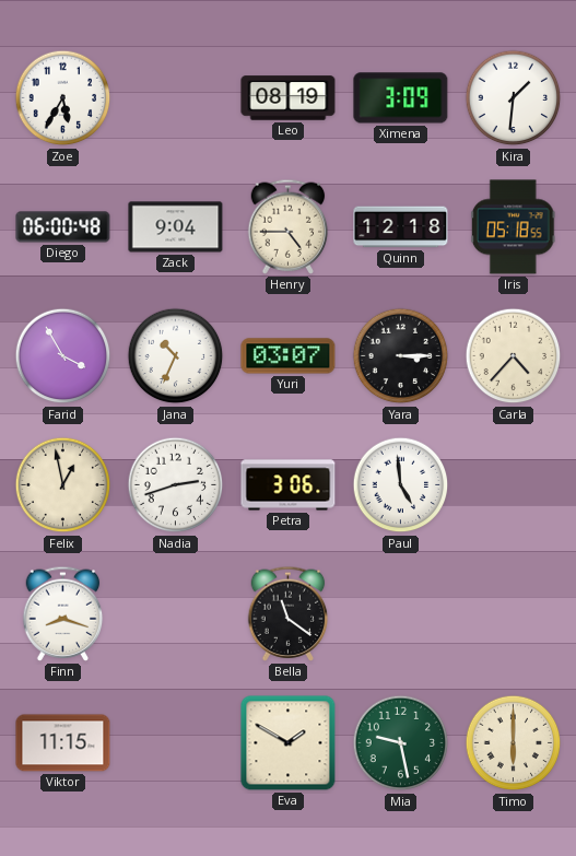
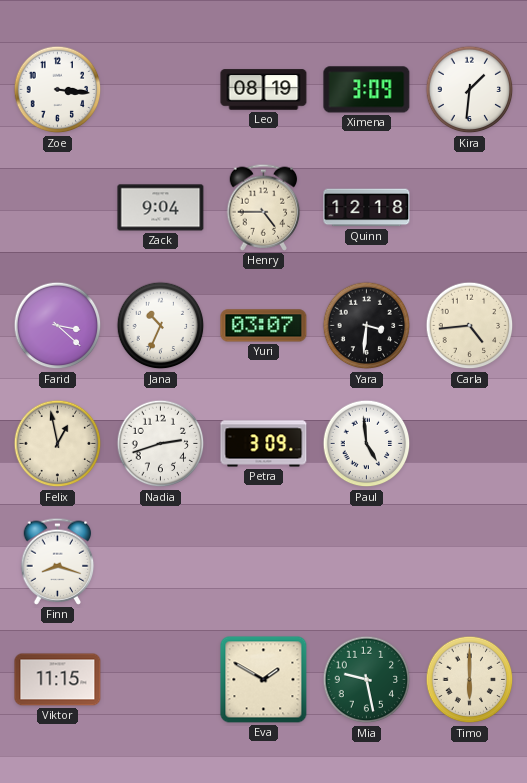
Zoe: 5:35 -> 3:16 (58, 90)
Diego: 06:00 -> none (63, 227)
Iris: 05:18 -> none (513, 227)
Farid: 3:55 -> 3:22 (58, 326)
Yara: 3:15 -> 3:31 (367, 326)
Carla: 4:37 -> 4:44 (470, 326)
Petra: 3:06 -> 3:09 (264, 444)
Bella: 11:21 -> none (289, 613)
